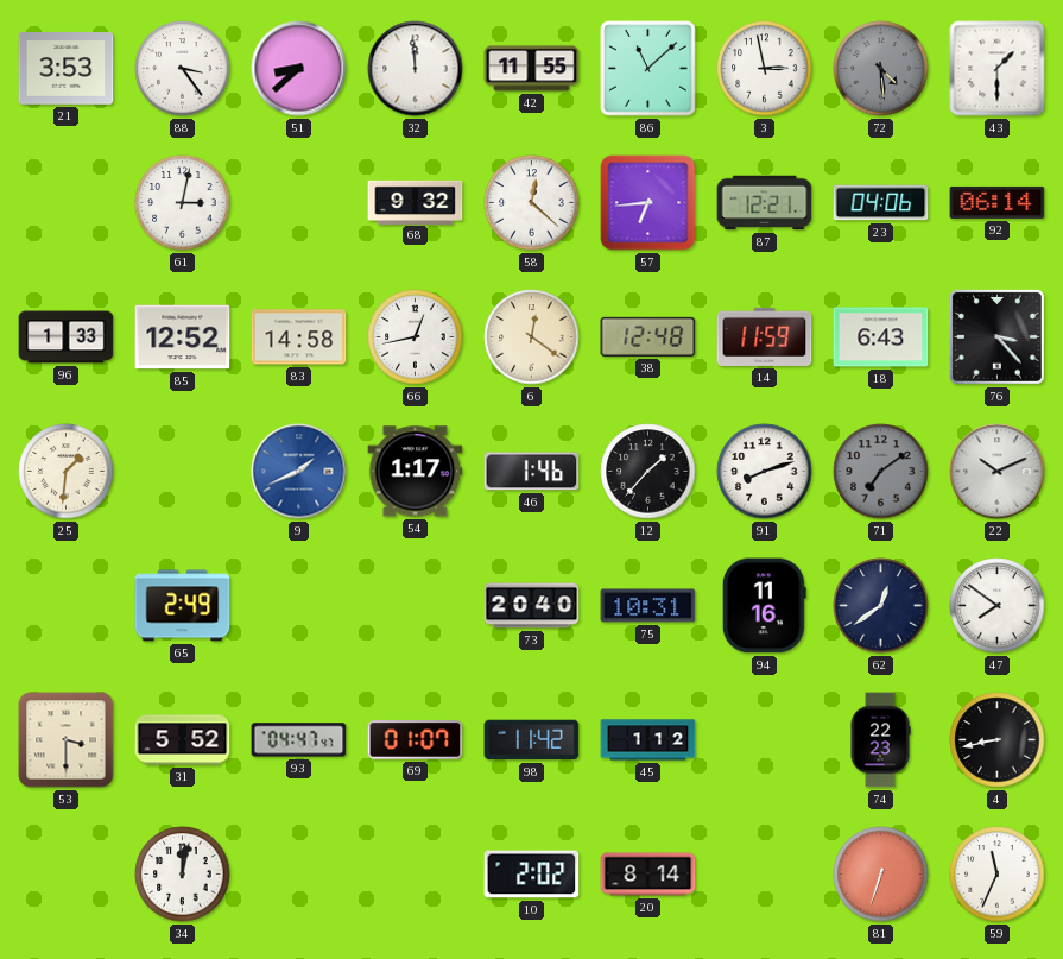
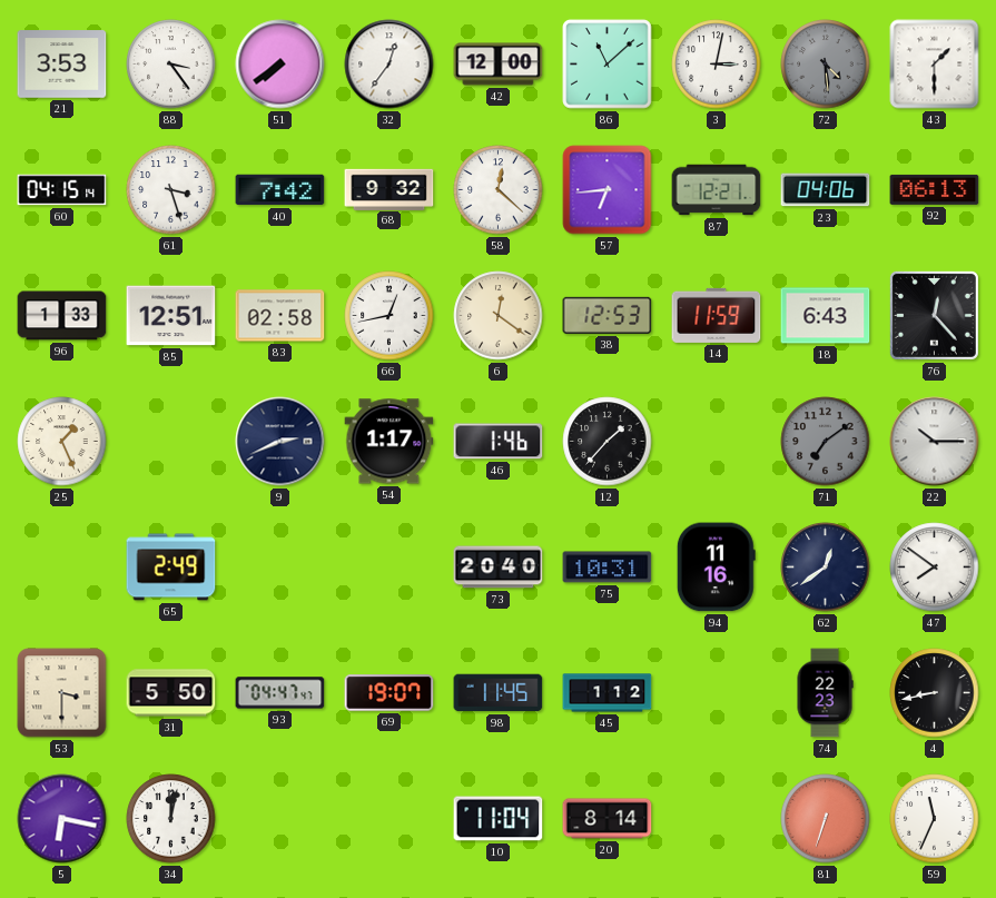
51: 8:38 -> 7:39 (280, 65)
32: 11:59 -> 12:36 (389, 65)
42: 11:55 -> 12:00 (499, 65)
3: 2:58 -> 3:02 (717, 65)
60: none -> 04:15 (62, 190)
61: 3:02 -> 3:27 (171, 190)
40: none -> 7:42 (280, 190)
92: 06:14 -> 06:13 (935, 189)
85: 12:52 -> 12:51 (171, 316)
83: 14:58 -> 02:58 (280, 316)
38: 12:48 -> 12:53 (608, 315)
76: 3:23 -> 12:23 (934, 315)
25: 1:31 -> 1:26 (62, 442)
9: 1:41 -> 2:41 (280, 442)
9 dial: blue -> navy (280, 442)
91: 8:12 -> none (765, 472)
22: 10:11 -> 10:15 (935, 442)
31: 5:52 -> 5:50 (171, 693)
69: 01:07 -> 19:07 (389, 693)
98: 11:42 -> 11:45 (499, 693)
5: none -> 6:17 (62, 819)
10: 2:02 -> 11:04 (499, 819)
